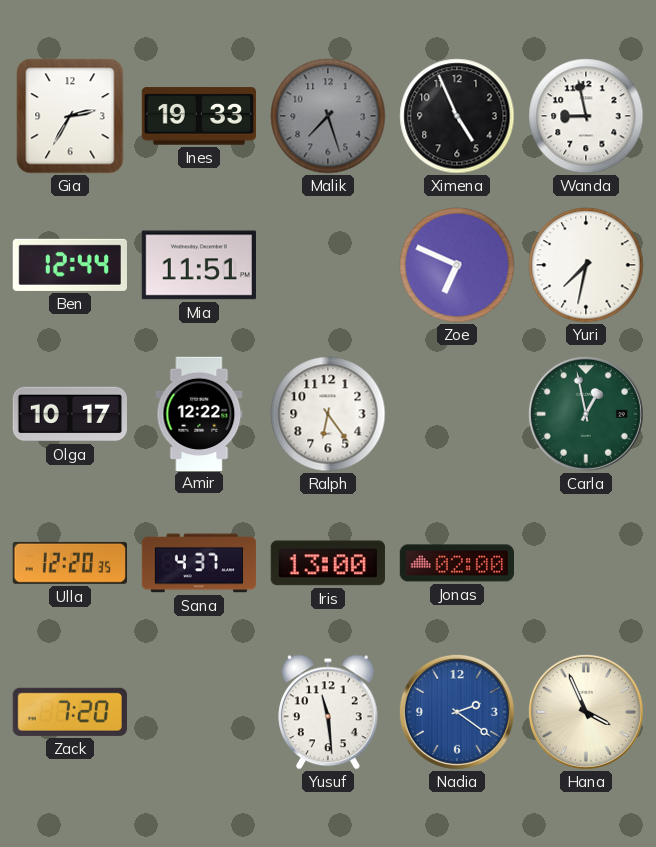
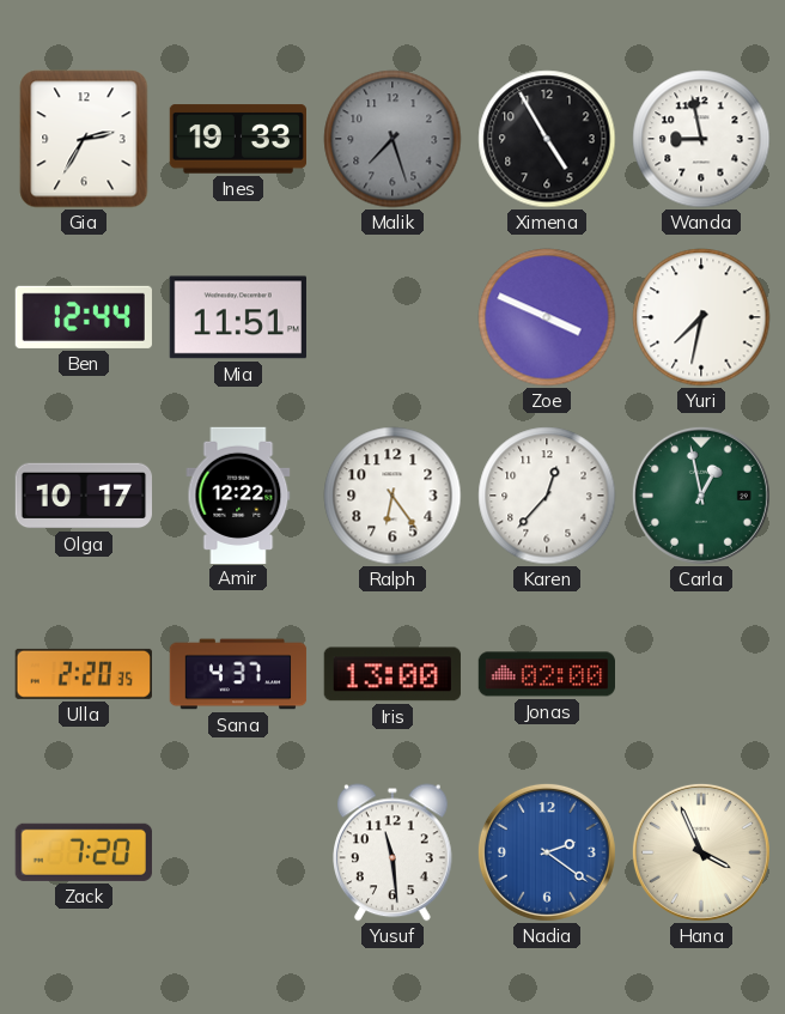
Ximena: 4:56 -> 4:55 (547, 139)
Zoe: 6:49 -> 3:49 (547, 317)
Karen: none -> 12:37 (547, 496)
Ulla: 12:20 -> 2:20 (84, 674)
